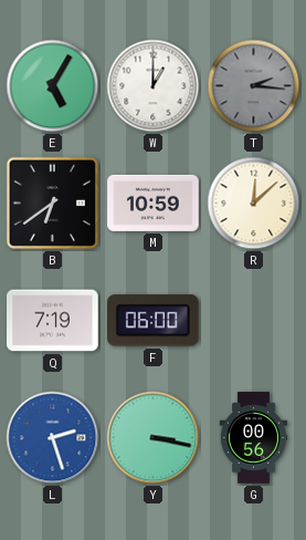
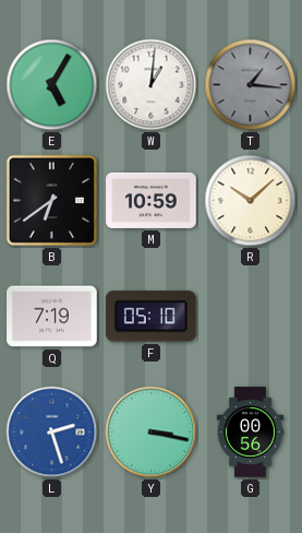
W: 1:00 -> 1:01 (152, 85)
T: 2:16 -> 1:16 (251, 85)
R: 12:08 -> 10:08 (251, 201)
F: 06:00 -> 05:10 (150, 317)
